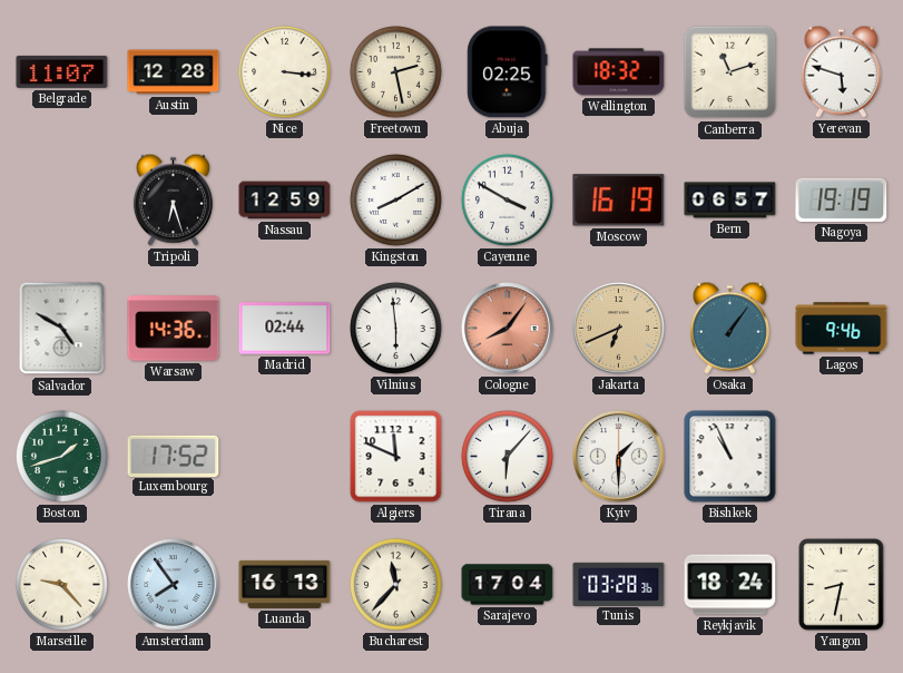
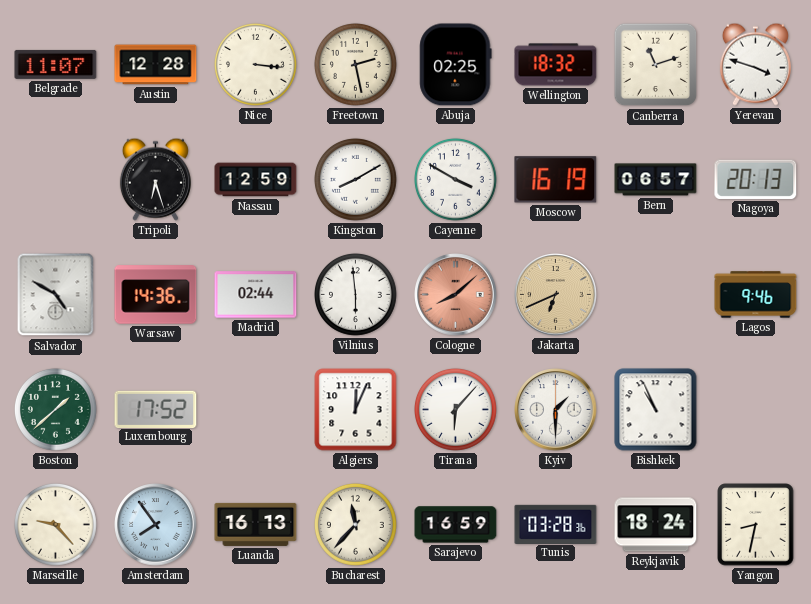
Yerevan: 5:48 -> 3:48 (755, 64)
Nagoya: 19:19 -> 20:13 (756, 179)
Cologne: 8:06 -> 8:08 (456, 295)
Osaka: 1:06 -> none (729, 328)
Boston: 1:42 -> 1:38 (55, 409)
Algiers: 11:49 -> 12:04 (356, 410)
Sarajevo: 17:04 -> 16:59 (456, 525)
